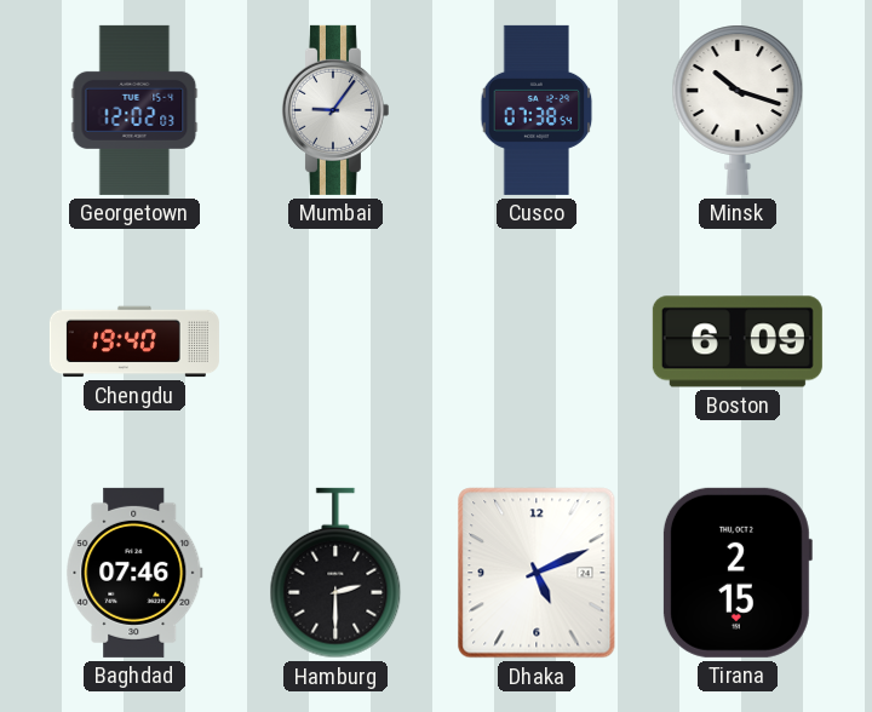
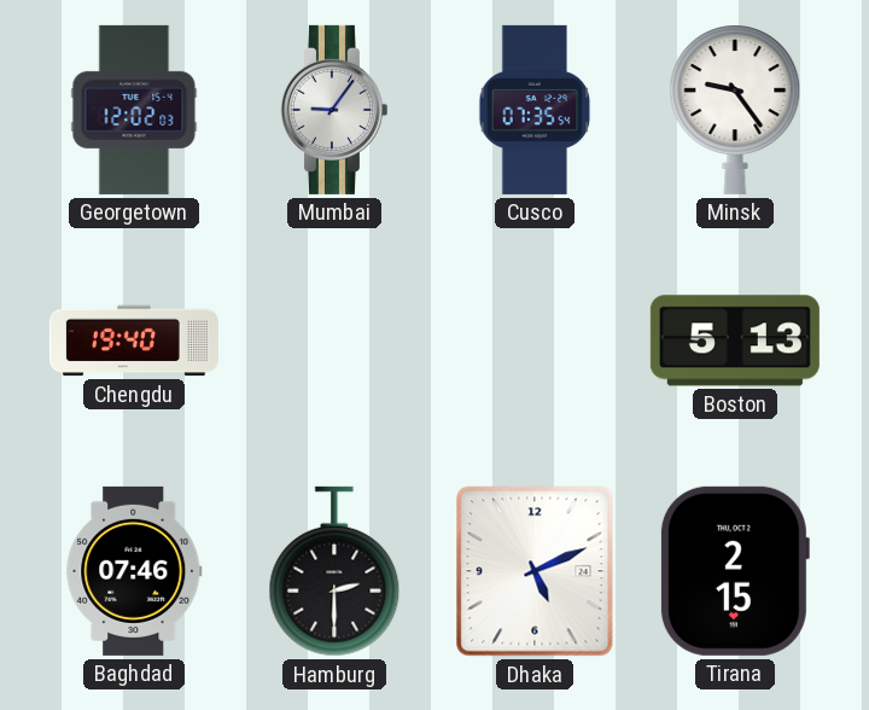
Cusco: 07:38 -> 07:35 (535, 110)
Minsk: 10:18 -> 9:24 (735, 110)
Boston: 6:09 -> 5:13 (735, 341)
